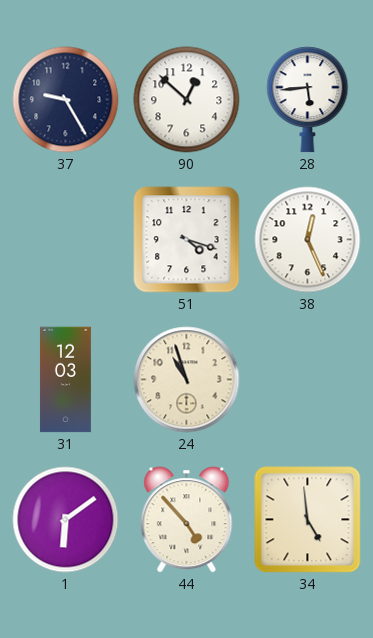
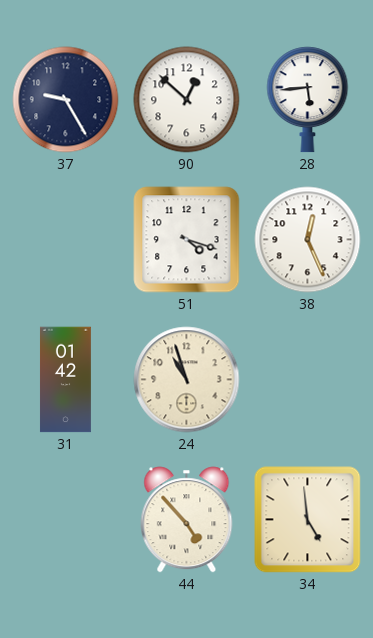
31: 12:03 -> 01:42 (65, 380)
1: 6:09 -> none (66, 520)
